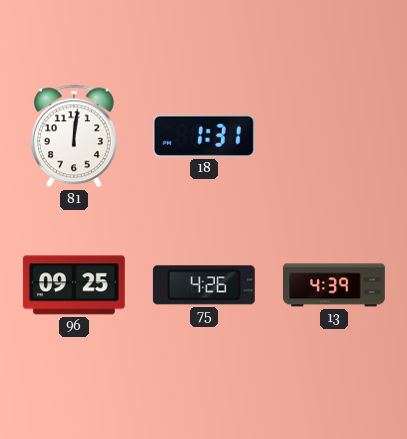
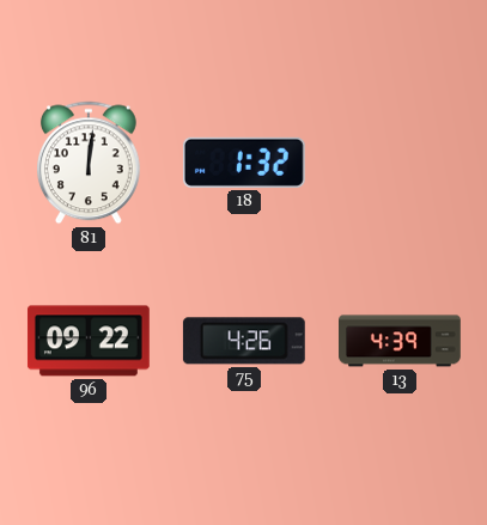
18: 1:31 -> 1:32 (244, 163)
96: 09:25 -> 09:22 (89, 341)
